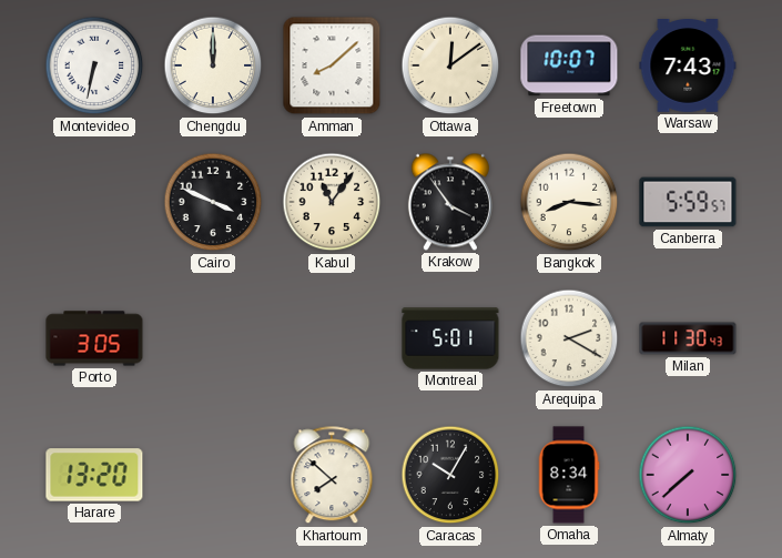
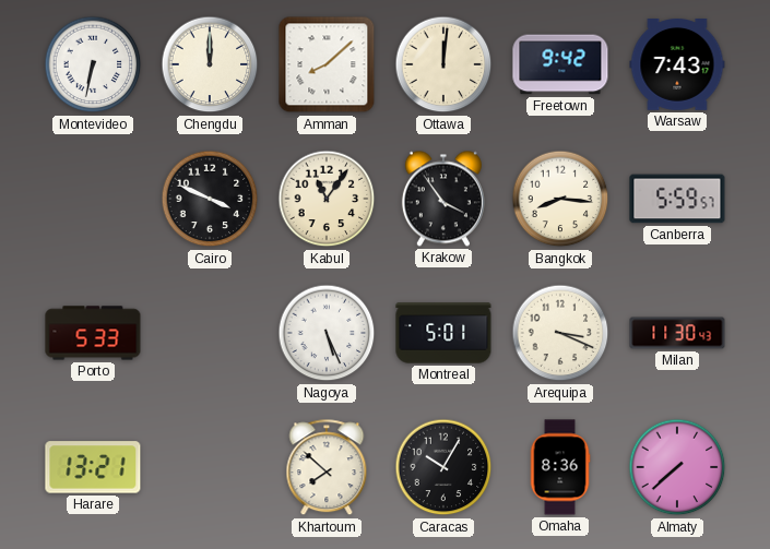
Ottawa: 12:09 -> 12:01 (443, 64)
Freetown: 10:07 -> 9:42 (560, 64)
Porto: 3:05 -> 5:33 (93, 333)
Nagoya: none -> 5:26 (327, 333)
Arequipa: 2:20 -> 3:19 (560, 333)
Harare: 13:20 -> 13:21 (93, 467)
Omaha: 8:34 -> 8:36 (560, 467)
